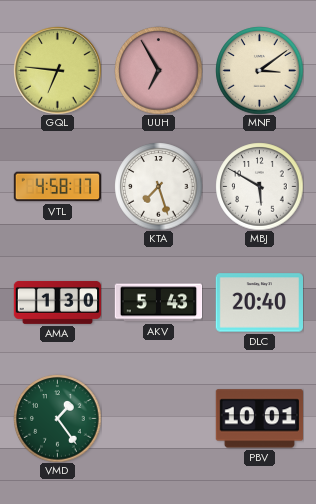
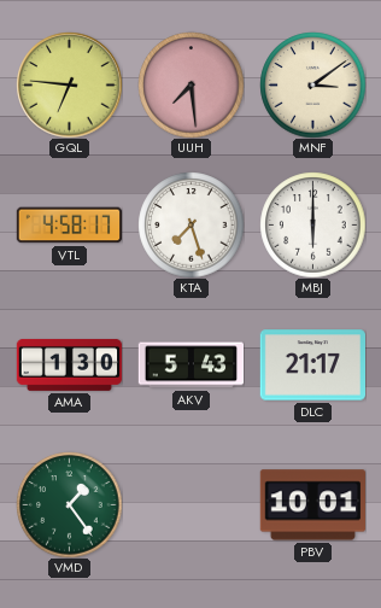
UUH: 6:55 -> 7:29 (190, 84)
MBJ: 5:50 -> 6:00 (312, 224)
DLC: 20:40 -> 21:17 (312, 366)
